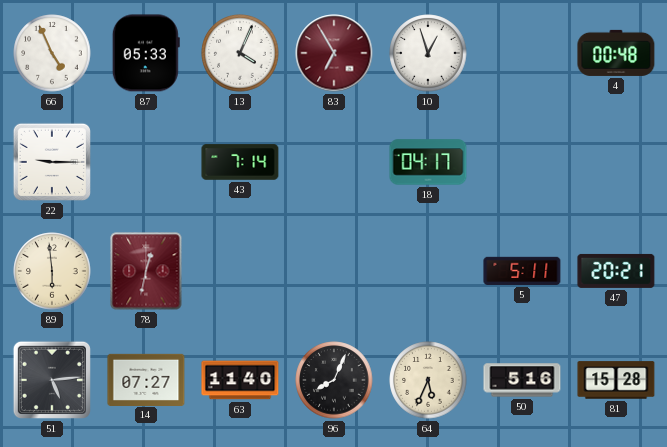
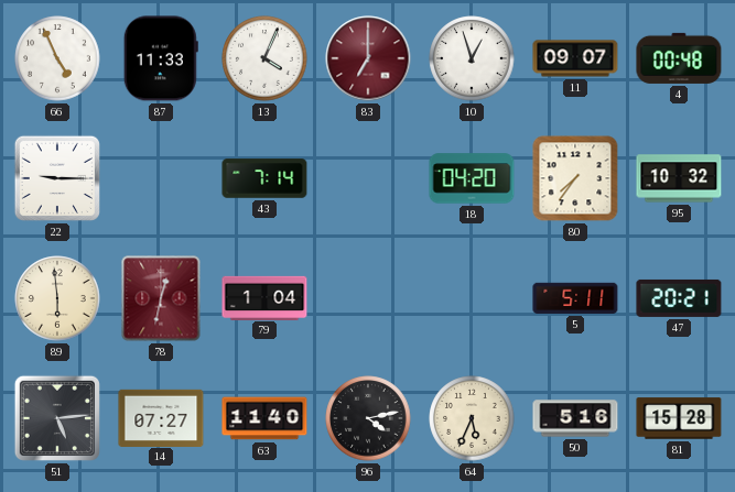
87: 05:33 -> 11:33 (161, 58)
83: 6:55 -> 7:00 (368, 58)
11: none -> 09:07 (575, 58)
18: 04:17 -> 04:20 (472, 178)
80: none -> 7:36 (575, 178)
95: none -> 10:32 (679, 178)
79: none -> 1:04 (264, 297)
96: 8:04 -> 4:13 (368, 418)
